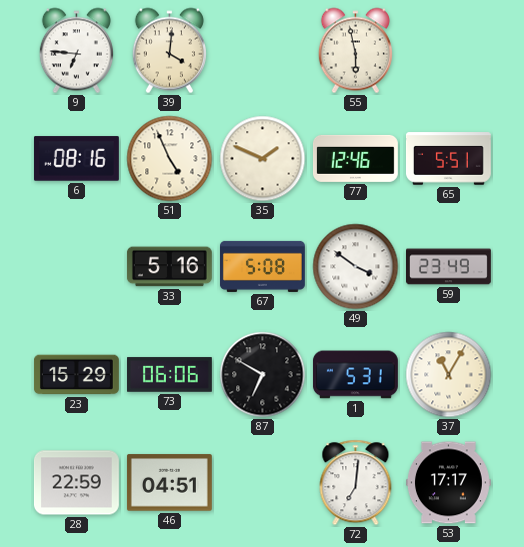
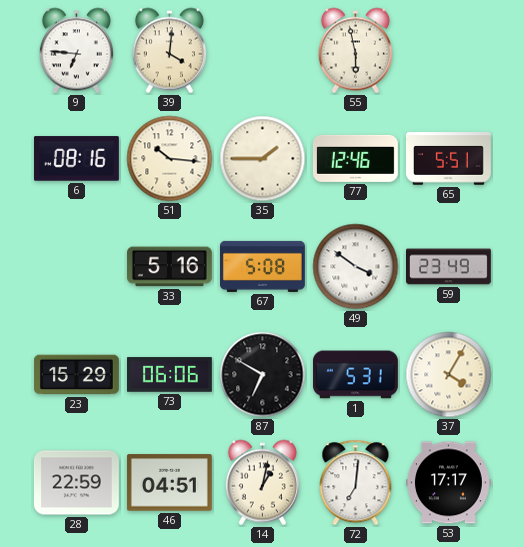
51: 4:56 -> 10:16 (170, 159)
35: 1:49 -> 1:45 (263, 159)
37: 11:05 -> 4:05 (449, 375)
14: none -> 1:02 (262, 483)
